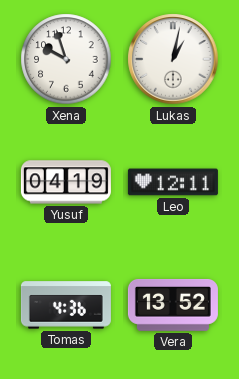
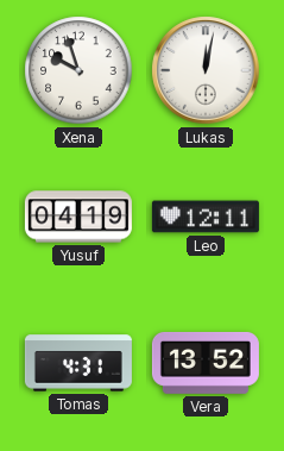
Lukas: 1:02 -> 12:02 (206, 70)
Tomas: 4:36 -> 4:31 (78, 363)
